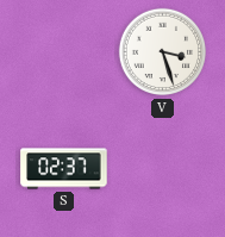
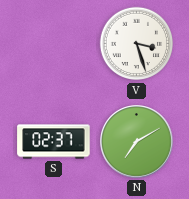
N: none -> 7:10 (137, 142)
